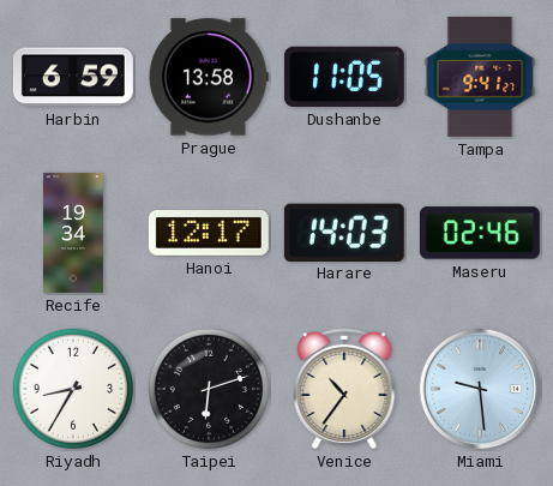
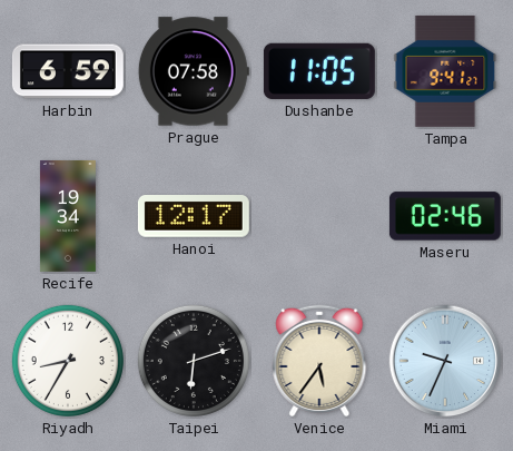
Prague: 13:58 -> 07:58 (194, 71)
Harare: 14:03 -> none (344, 232)
Venice: 10:36 -> 5:36 (319, 361)
Miami: 9:29 -> 9:34 (445, 361)
